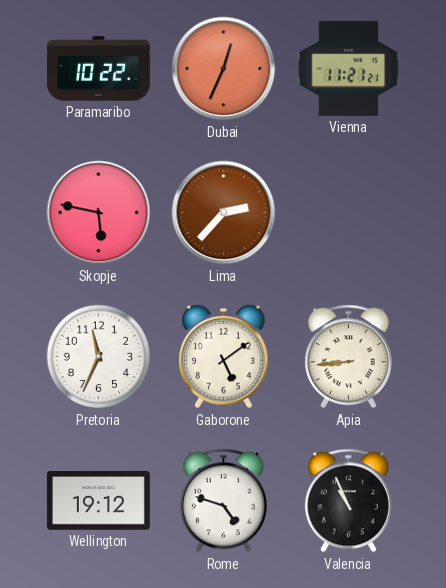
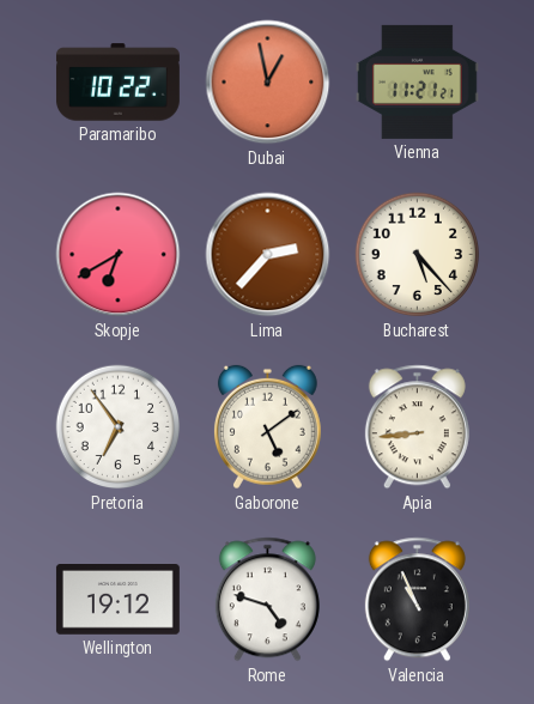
Dubai: 12:34 -> 12:58 (268, 83)
Skopje: 5:47 -> 6:40 (119, 255)
Bucharest: none -> 5:23 (418, 255)
Pretoria: 11:34 -> 6:54 (119, 427)
